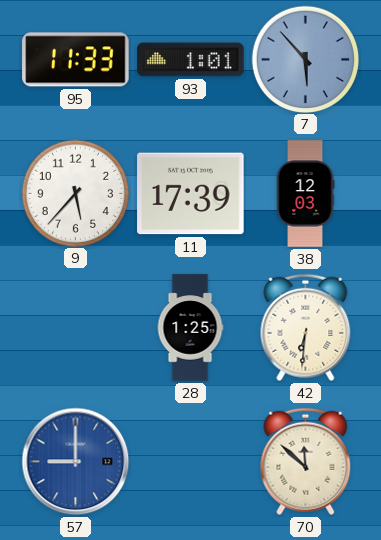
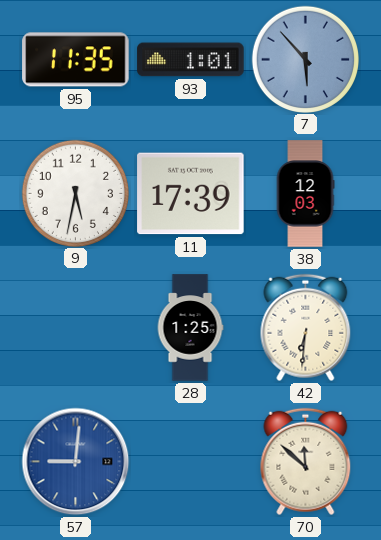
95: 11:33 -> 11:35 (76, 60)
9: 5:37 -> 5:32 (75, 193)
57: 9:00 -> 9:01 (76, 462)
